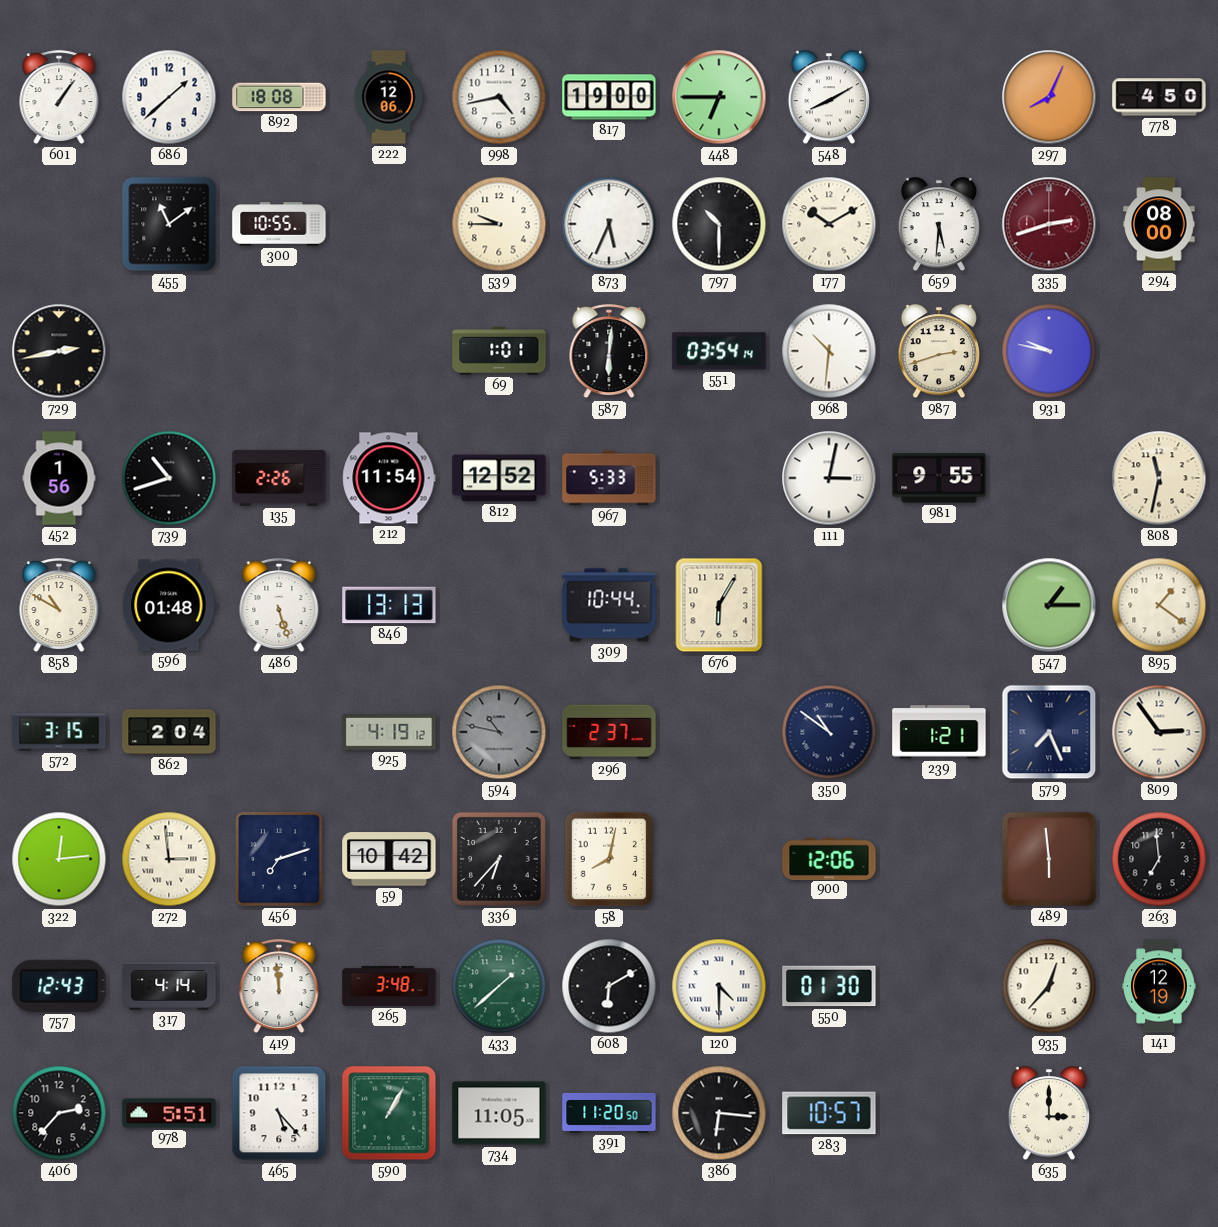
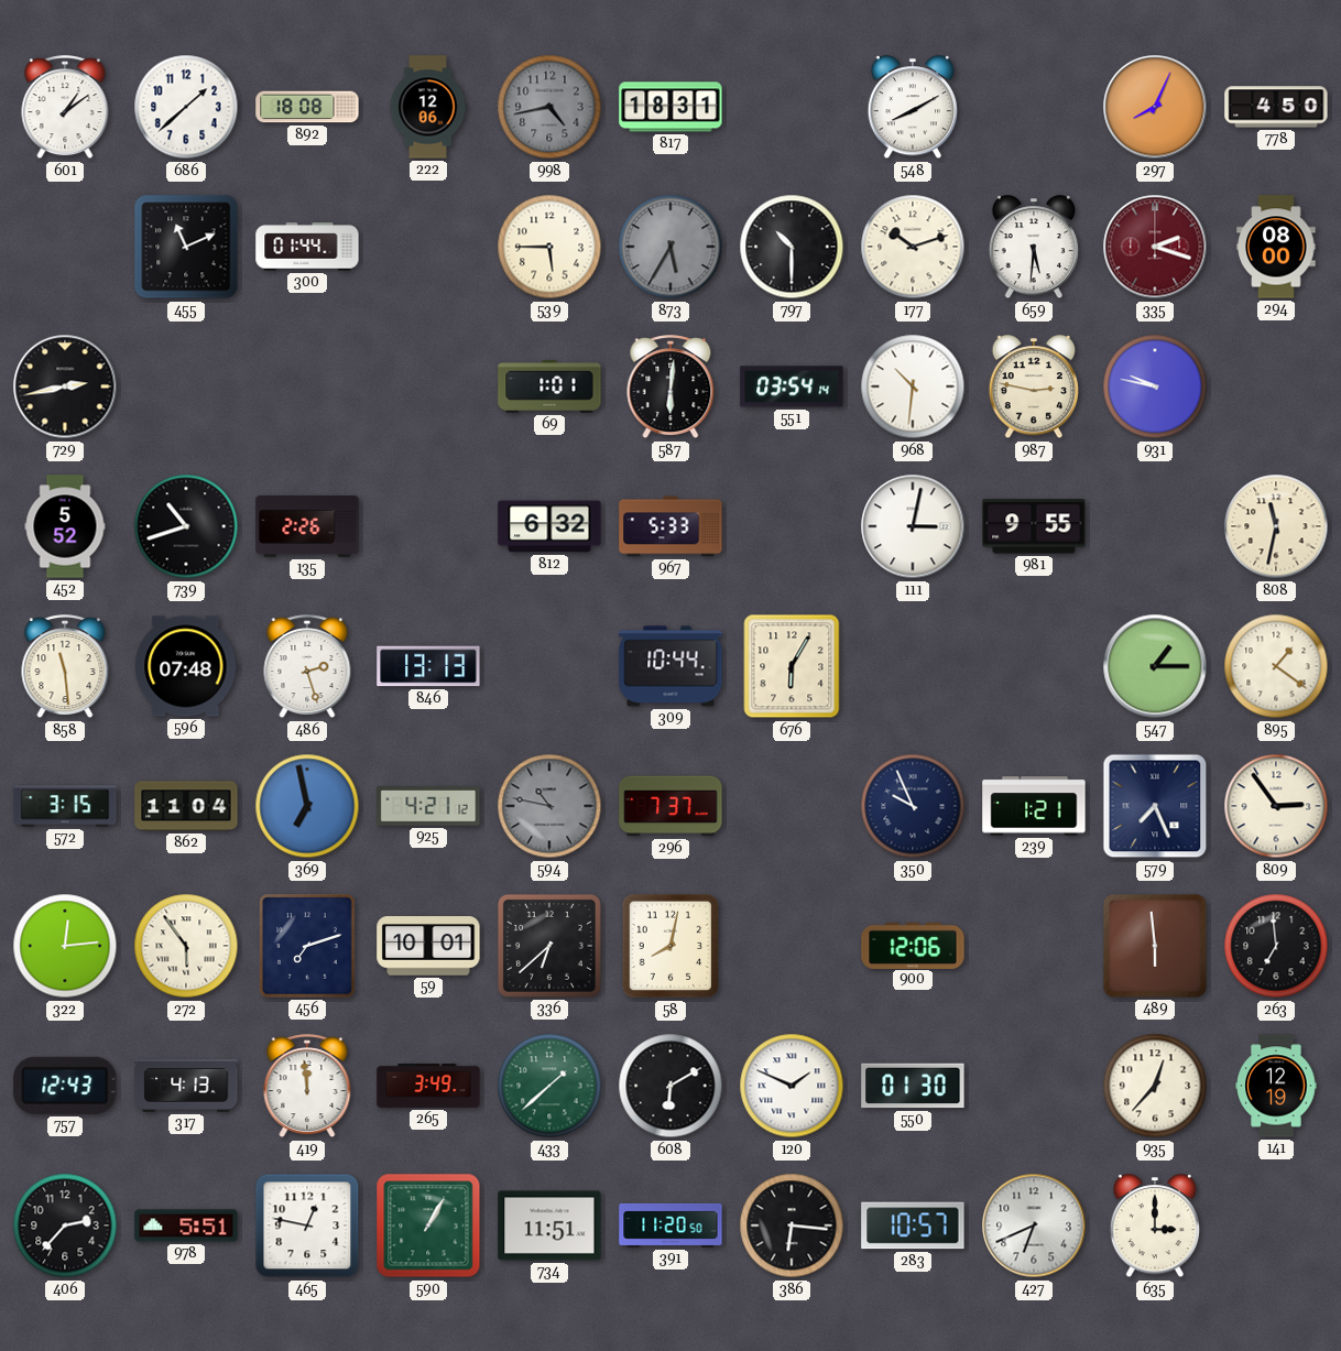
601: 1:06 -> 1:09 (65, 108)
998 dial: white -> grey (549, 107)
817: 19:00 -> 18:31 (670, 107)
448: 6:45 -> none (719, 97)
455: 11:09 -> 11:11 (186, 247)
300: 10:55 -> 01:44 (307, 247)
539: 9:45 -> 5:45 (549, 247)
873: 5:34 -> 5:35 (670, 247)
873 dial: white -> grey (670, 247)
177: 10:10 -> 10:12 (913, 247)
335: 2:42 -> 2:18 (1155, 247)
987: 2:42 -> 2:47 (1033, 388)
452: 1:56 -> 5:52 (65, 526)
212: 11:54 -> none (389, 478)
812: 12:52 -> 6:32 (549, 526)
858: 10:50 -> 11:29 (65, 667)
596: 01:48 -> 07:48 (186, 666)
486: 5:27 -> 2:27 (307, 667)
862: 2:04 -> 11:04 (186, 806)
369: none -> 6:58 (307, 806)
925: 4:19 -> 4:21 (428, 807)
296: 2:37 -> 7:37 (670, 806)
350: 10:51 -> 9:56 (913, 806)
272: 2:59 -> 5:54 (186, 946)
59: 10:42 -> 10:01 (428, 946)
336: 6:37 -> 6:38 (549, 946)
317: 4:14 -> 4:13 (186, 1087)
265: 3:48 -> 3:49 (428, 1086)
120: 4:30 -> 1:49 (792, 1086)
465: 5:23 -> 12:47 (307, 1225)
734: 11:05 -> 11:51 (549, 1225)
427: none -> 6:41 (1034, 1225)
